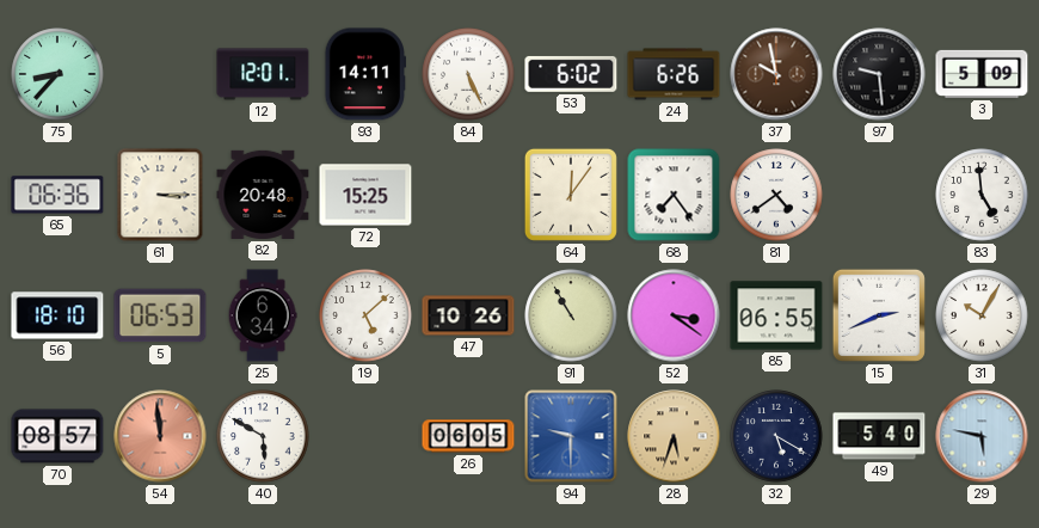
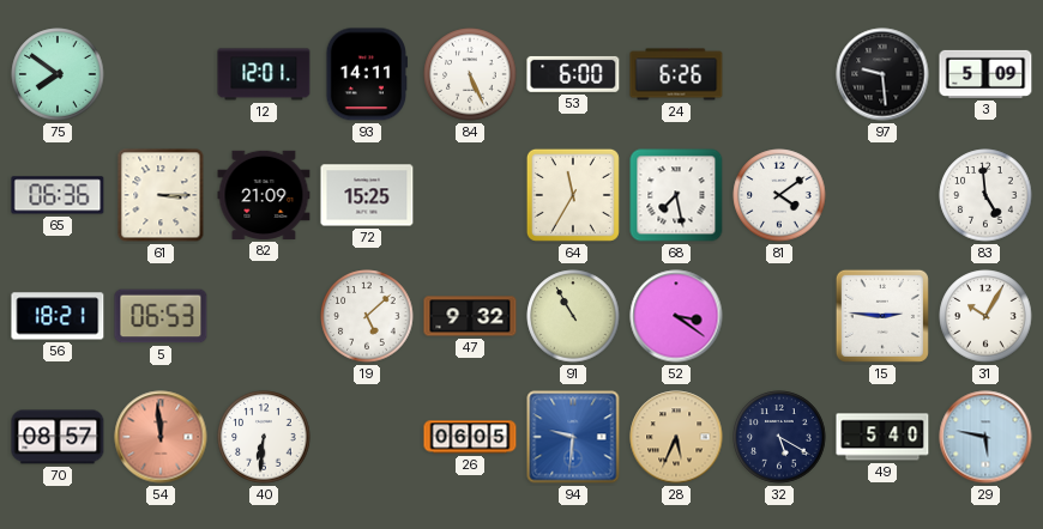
75: 8:37 -> 7:51 (58, 74)
53: 6:02 -> 6:00 (573, 74)
37: 9:58 -> none (776, 74)
82: 20:48 -> 21:09 (264, 195)
64: 12:06 -> 11:35 (573, 195)
68: 7:24 -> 7:28 (676, 195)
81: 4:39 -> 4:09 (779, 195)
56: 18:10 -> 18:21 (58, 316)
25: 6:34 -> none (263, 315)
47: 10:26 -> 9:32 (470, 316)
85: 06:55 -> none (776, 315)
15: 2:41 -> 2:46 (882, 316)
40: 5:50 -> 6:31 (264, 437)
94: 9:30 -> 9:31 (573, 437)
28: 5:33 -> 5:34 (676, 437)
